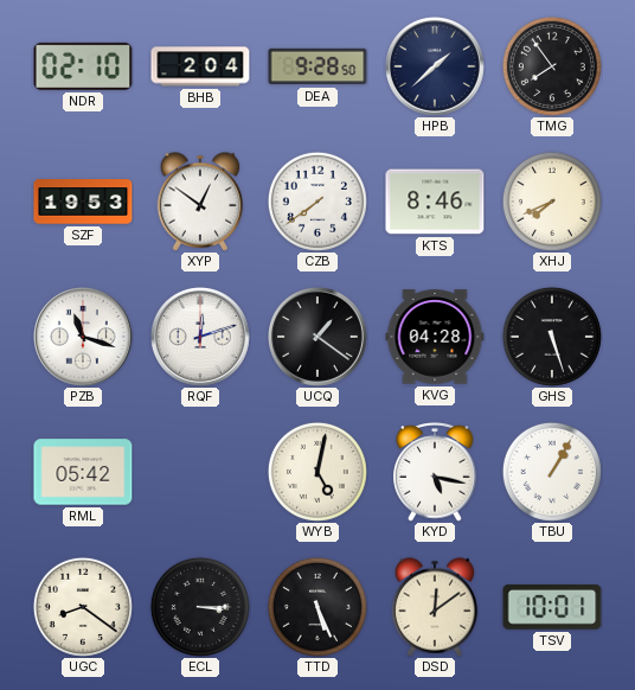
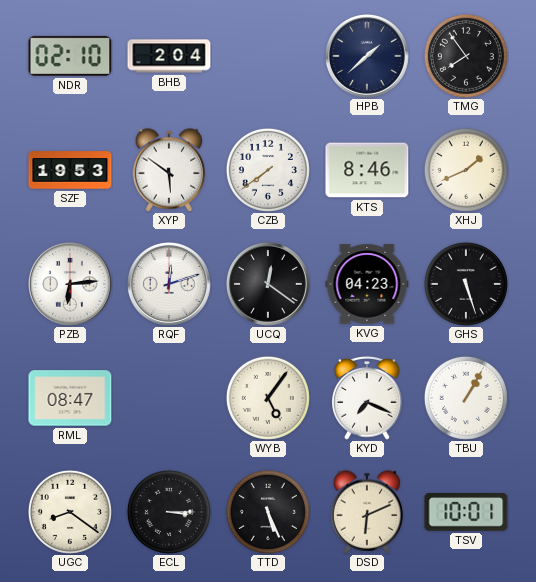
DEA: 9:28 -> none (317, 66)
XYP: 12:51 -> 5:51 (169, 170)
XHJ: 7:41 -> 1:41 (466, 170)
PZB: 11:18 -> 6:14 (70, 284)
UCQ: 1:21 -> 12:21 (268, 284)
KVG: 04:28 -> 04:23 (367, 284)
RML: 05:42 -> 08:47 (70, 398)
WYB: 5:02 -> 5:06 (268, 398)
KYD: 5:17 -> 7:19 (367, 398)
DSD: 12:09 -> 6:11 (367, 512)
